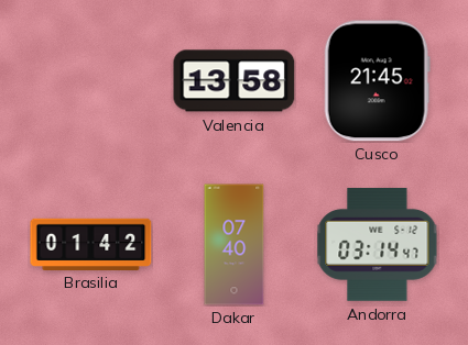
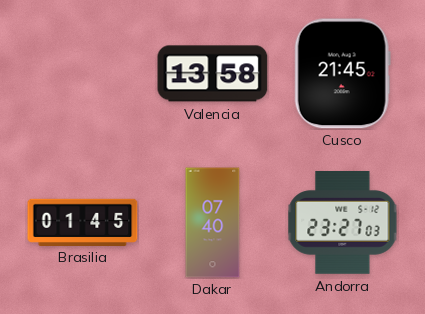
Brasilia: 01:42 -> 01:45 (83, 222)
Andorra: 03:14 -> 23:27 (343, 223)
